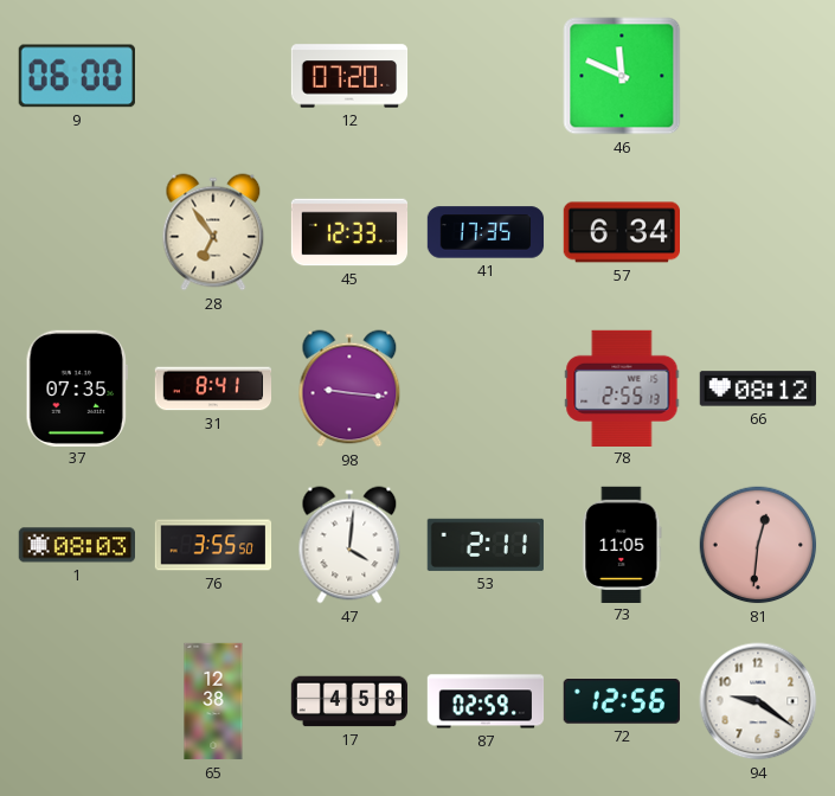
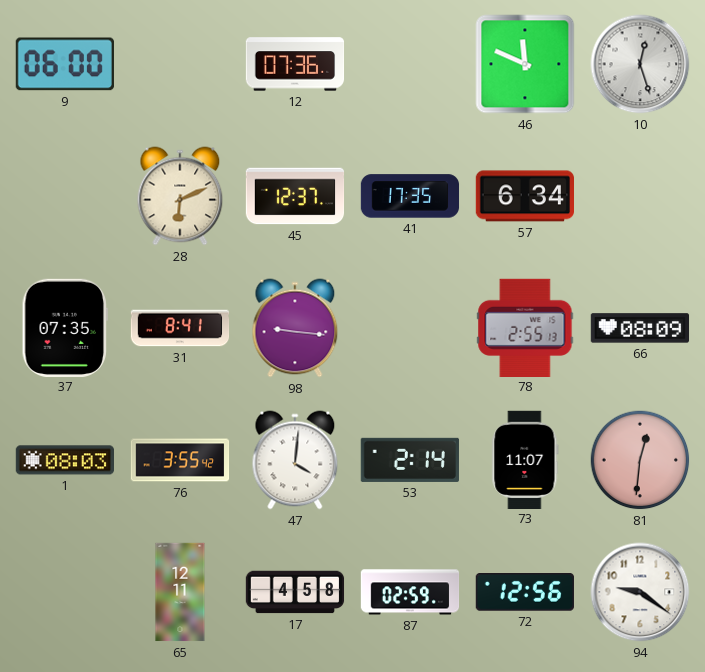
12: 07:20 -> 07:36 (295, 64)
10: none -> 12:27 (640, 64)
28: 6:54 -> 6:11 (180, 196)
45: 12:33 -> 12:37 (295, 196)
66: 08:12 -> 08:09 (640, 328)
76: 3:55:50 -> 3:55:42 (180, 460)
53: 2:11 -> 2:14 (410, 460)
73: 11:05 -> 11:07 (525, 459)
65: 12:38 -> 12:11 (180, 592)
